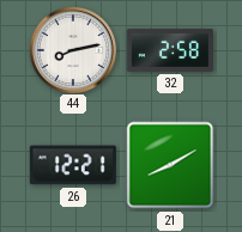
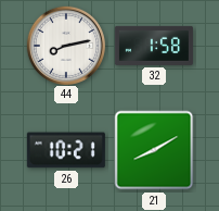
32: 2:58 -> 1:58 (154, 46)
26: 12:21 -> 10:21 (66, 150)
